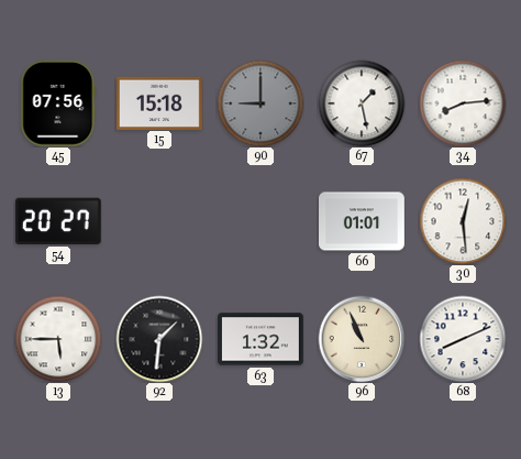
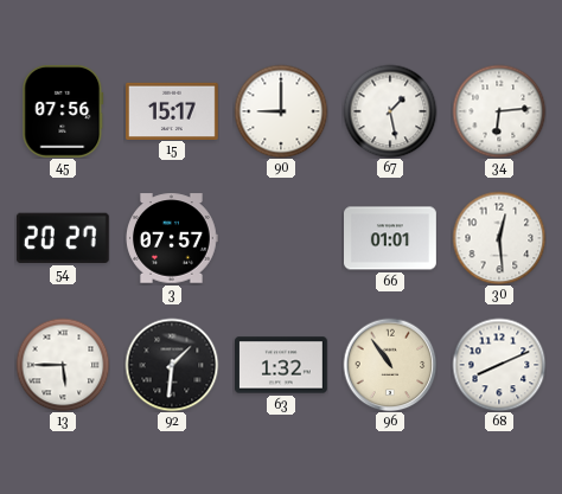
15: 15:18 -> 15:17 (173, 110)
90 dial: grey -> white (281, 111)
34: 8:14 -> 6:14 (499, 111)
3: none -> 07:57 (172, 238)
96: 10:56 -> 10:54 (390, 365)
